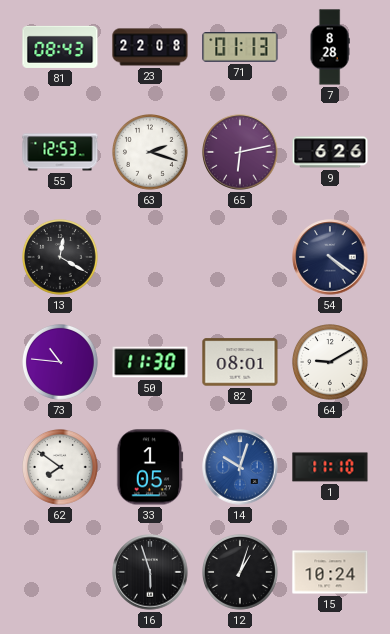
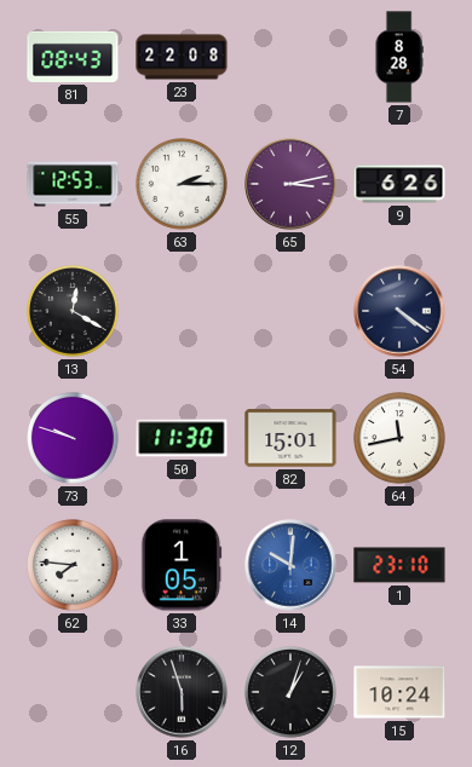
71: 01:13 -> none (240, 47)
63: 2:18 -> 2:15 (183, 185)
65: 6:13 -> 3:13 (290, 184)
73: 10:46 -> 9:48 (74, 439)
82: 08:01 -> 15:01 (290, 438)
64: 9:10 -> 11:43 (401, 439)
62: 7:51 -> 7:46 (74, 566)
14: 10:03 -> 10:01 (290, 565)
1: 11:10 -> 23:10 (399, 565)
